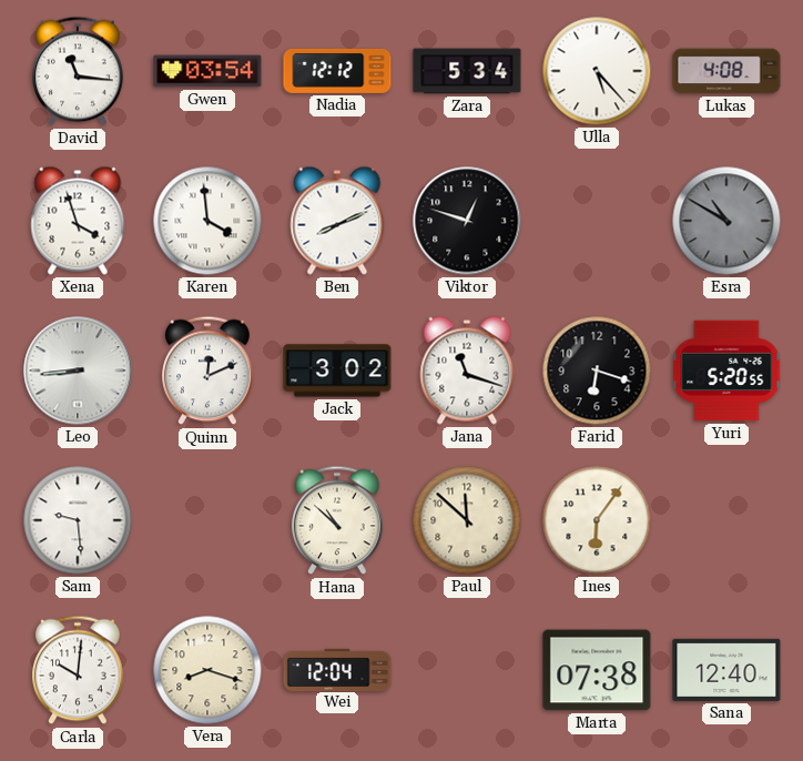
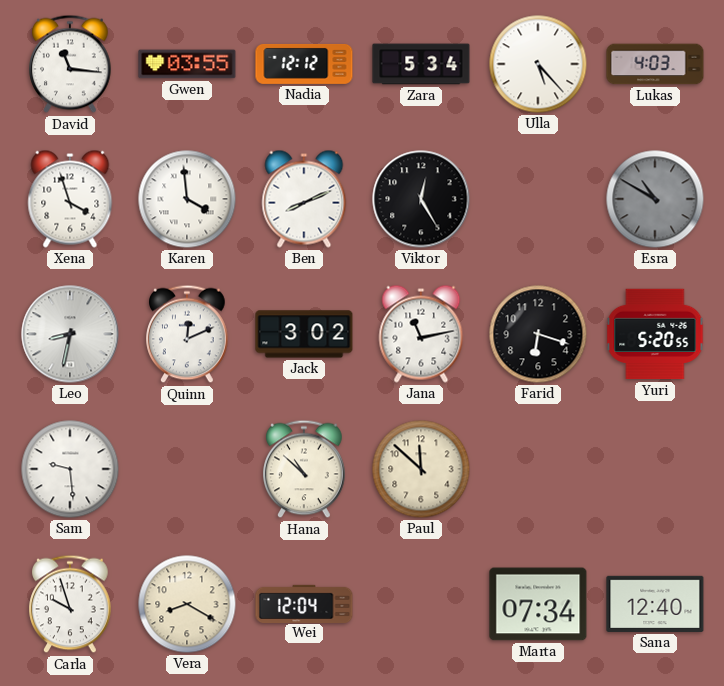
Gwen: 03:54 -> 03:55 (187, 64)
Lukas: 4:08 -> 4:03 (655, 64)
Viktor: 12:48 -> 12:25 (421, 199)
Leo: 8:44 -> 8:32 (70, 334)
Jana: 11:18 -> 11:13 (421, 334)
Ines: 6:06 -> none (597, 520)
Carla: 10:01 -> 9:57 (70, 604)
Vera: 8:18 -> 8:20 (187, 604)
Marta: 07:38 -> 07:34 (538, 604)
